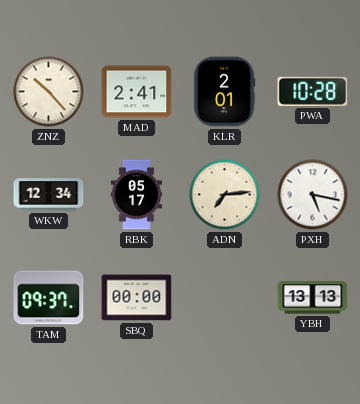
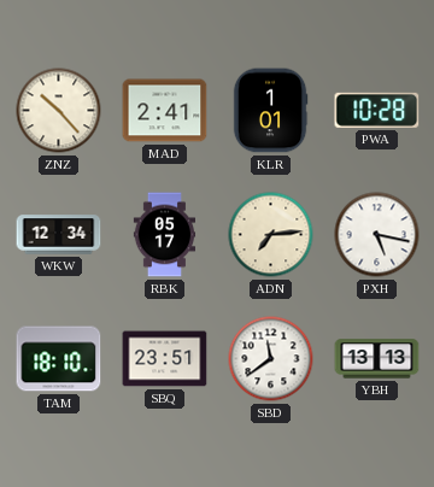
KLR: 2:01 -> 1:01 (270, 111)
TAM: 09:37 -> 18:10 (59, 359)
SBQ: 00:00 -> 23:51 (165, 359)
SBD: none -> 11:39 (271, 359)
